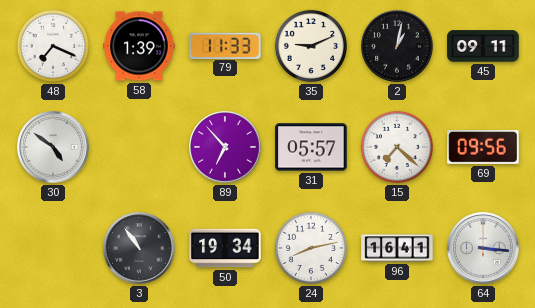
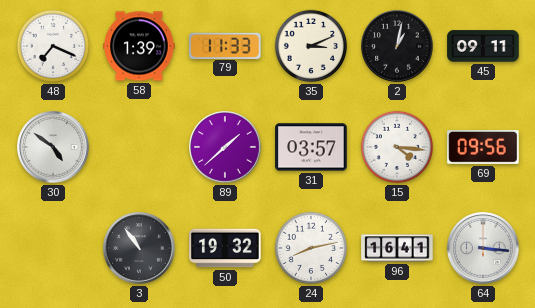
35: 9:11 -> 3:11 (311, 46)
89: 6:53 -> 1:38 (225, 147)
31: 05:57 -> 03:57 (311, 147)
15: 7:22 -> 4:16 (397, 147)
50: 19:34 -> 19:32 (225, 248)
